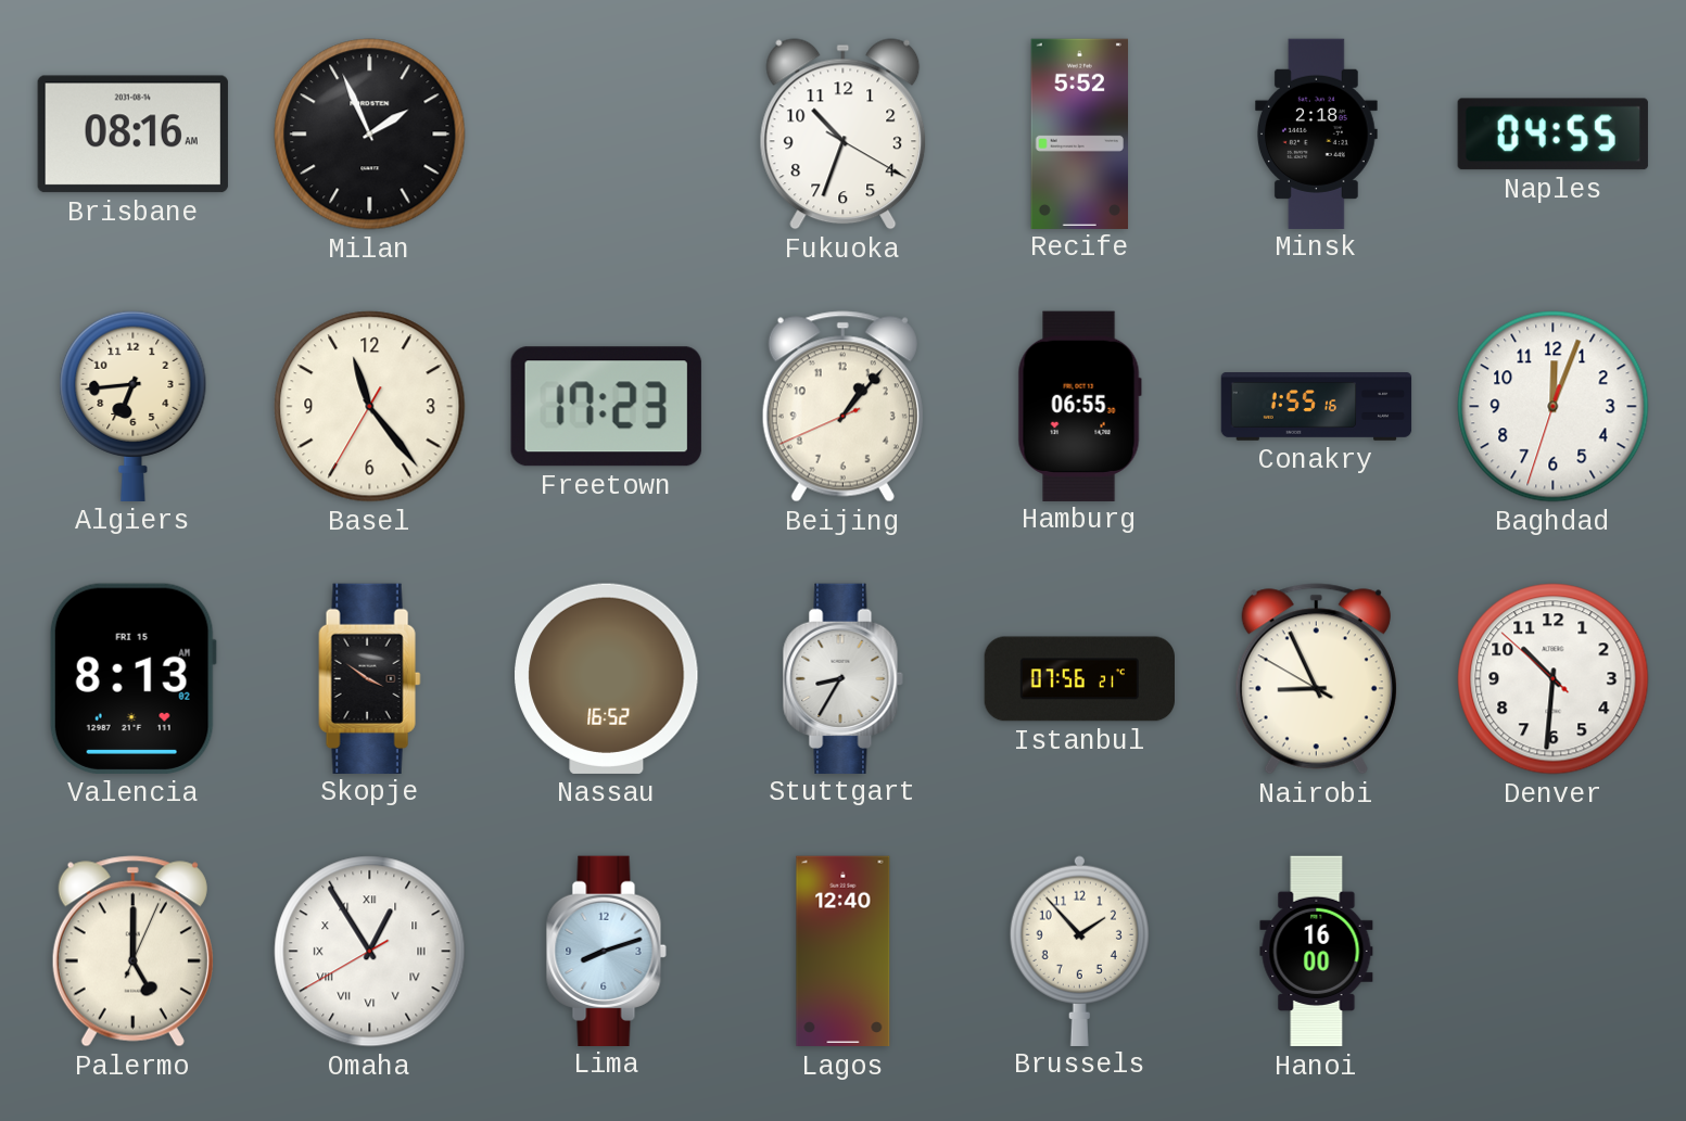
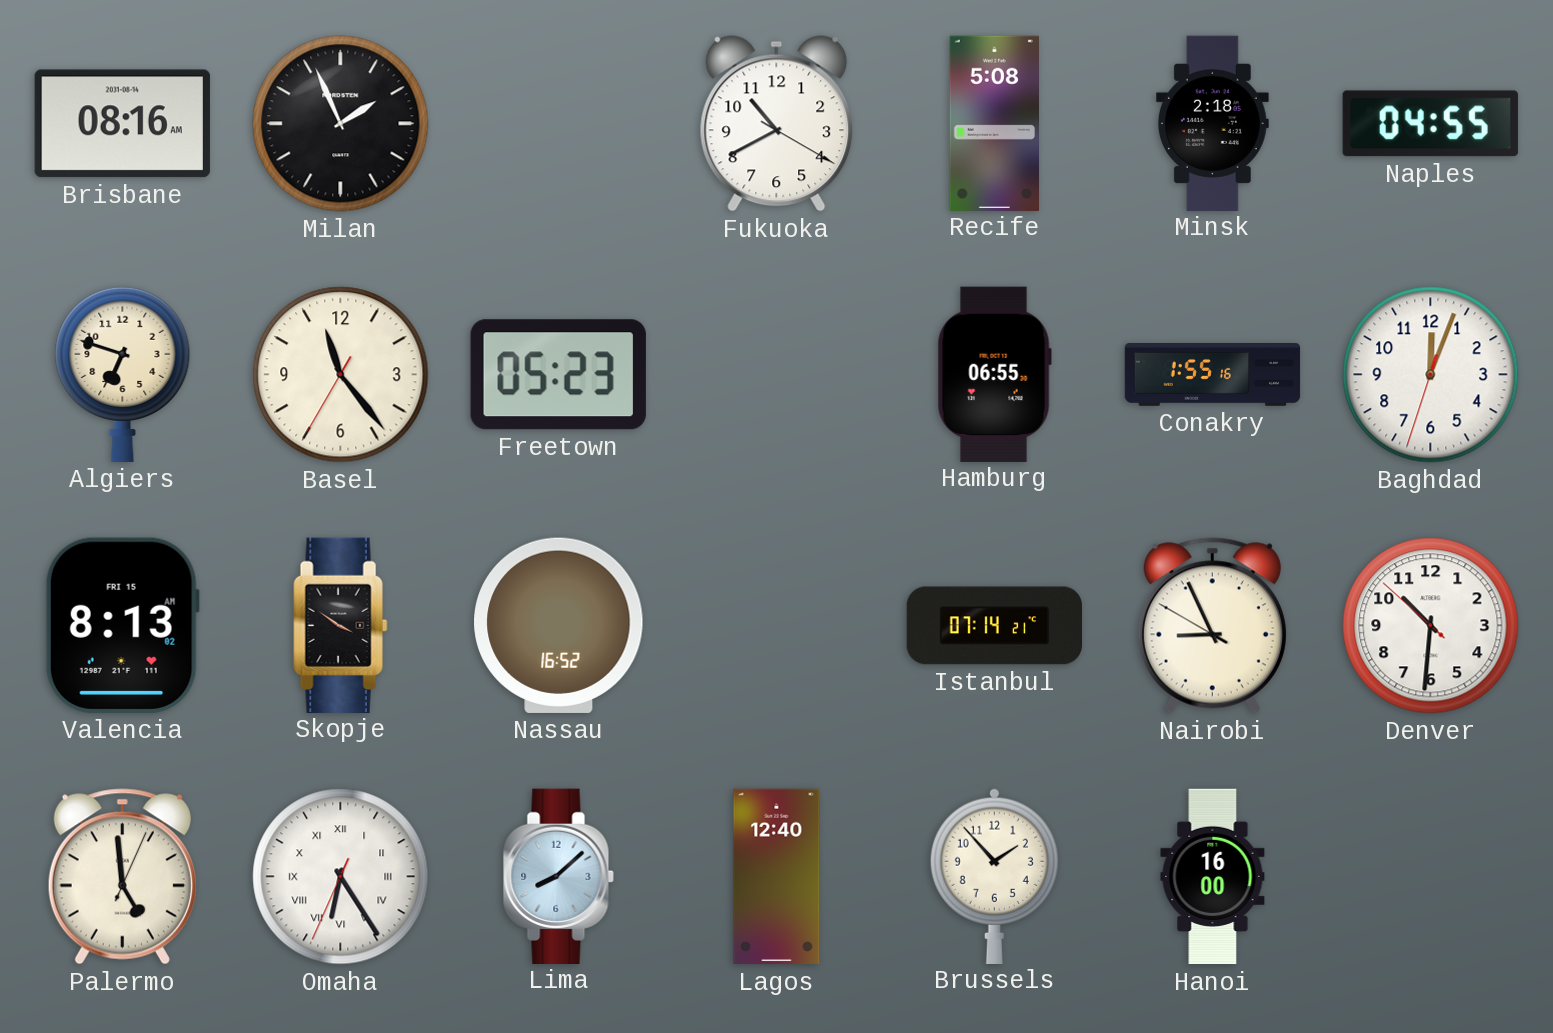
Fukuoka: 10:33 -> 10:40 (777, 124)
Recife: 5:52 -> 5:08 (994, 123)
Algiers: 6:44 -> 6:48 (123, 374)
Freetown: 17:23 -> 05:23 (558, 375)
Beijing: 1:06 -> none (842, 407)
Stuttgart: 8:35 -> none (842, 678)
Istanbul: 07:56 -> 07:14 (994, 626)
Palermo: 5:00 -> 4:59 (122, 877)
Omaha: 12:54 -> 6:24 (341, 877)
Lima: 8:12 -> 8:08 (558, 876)
